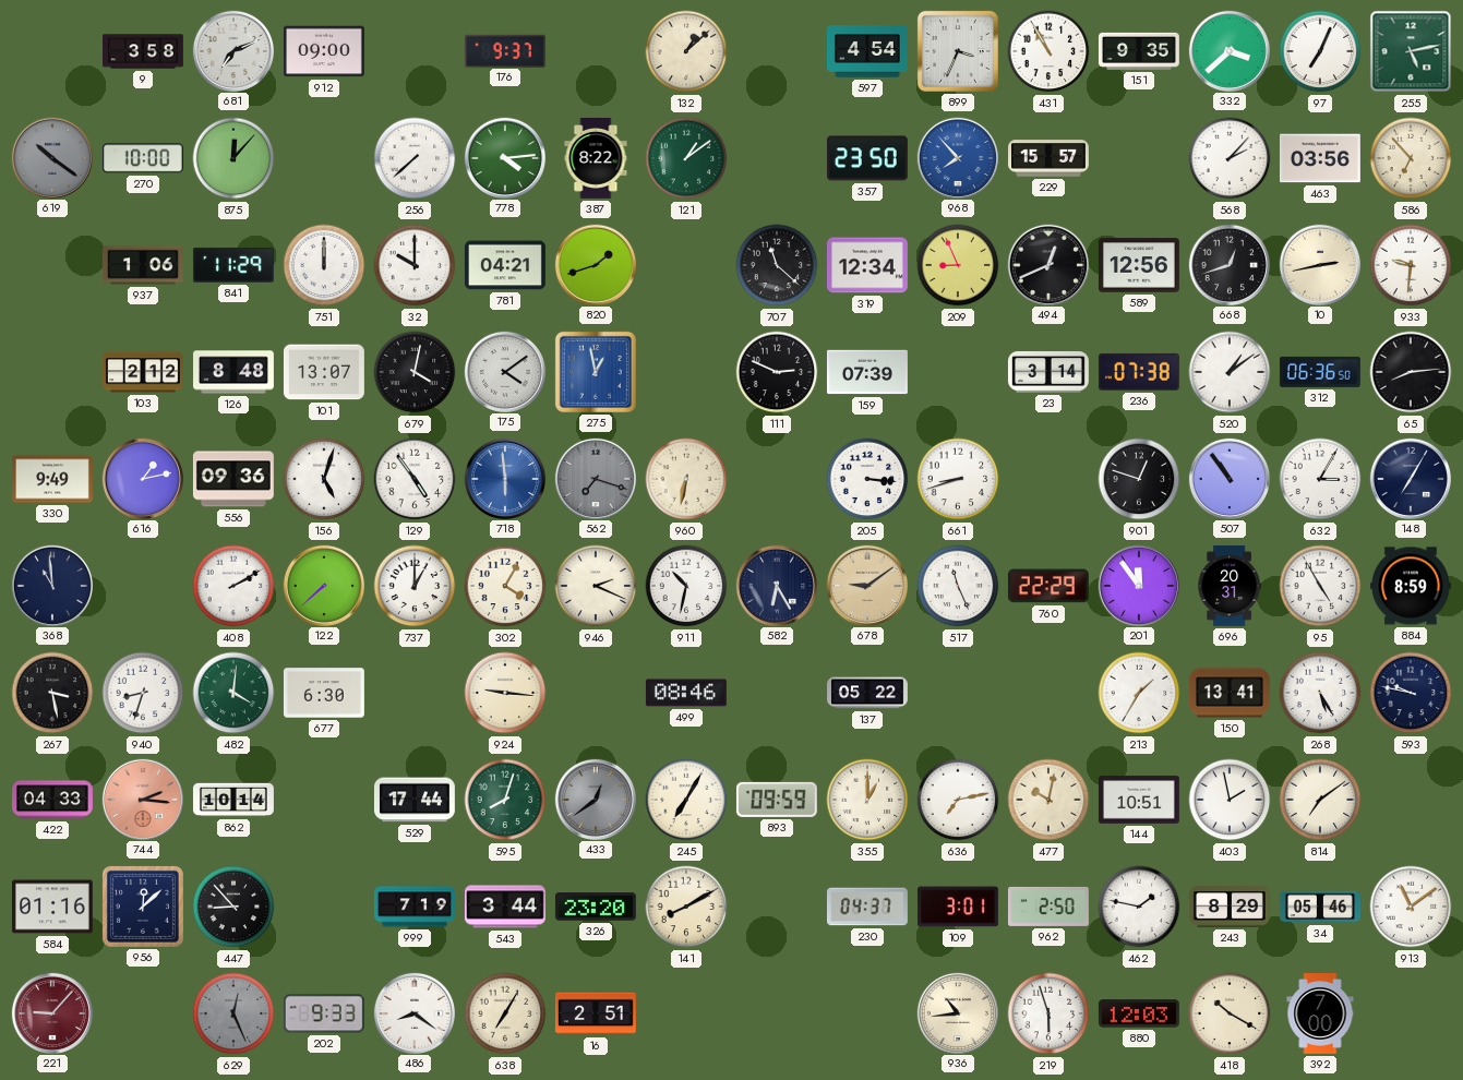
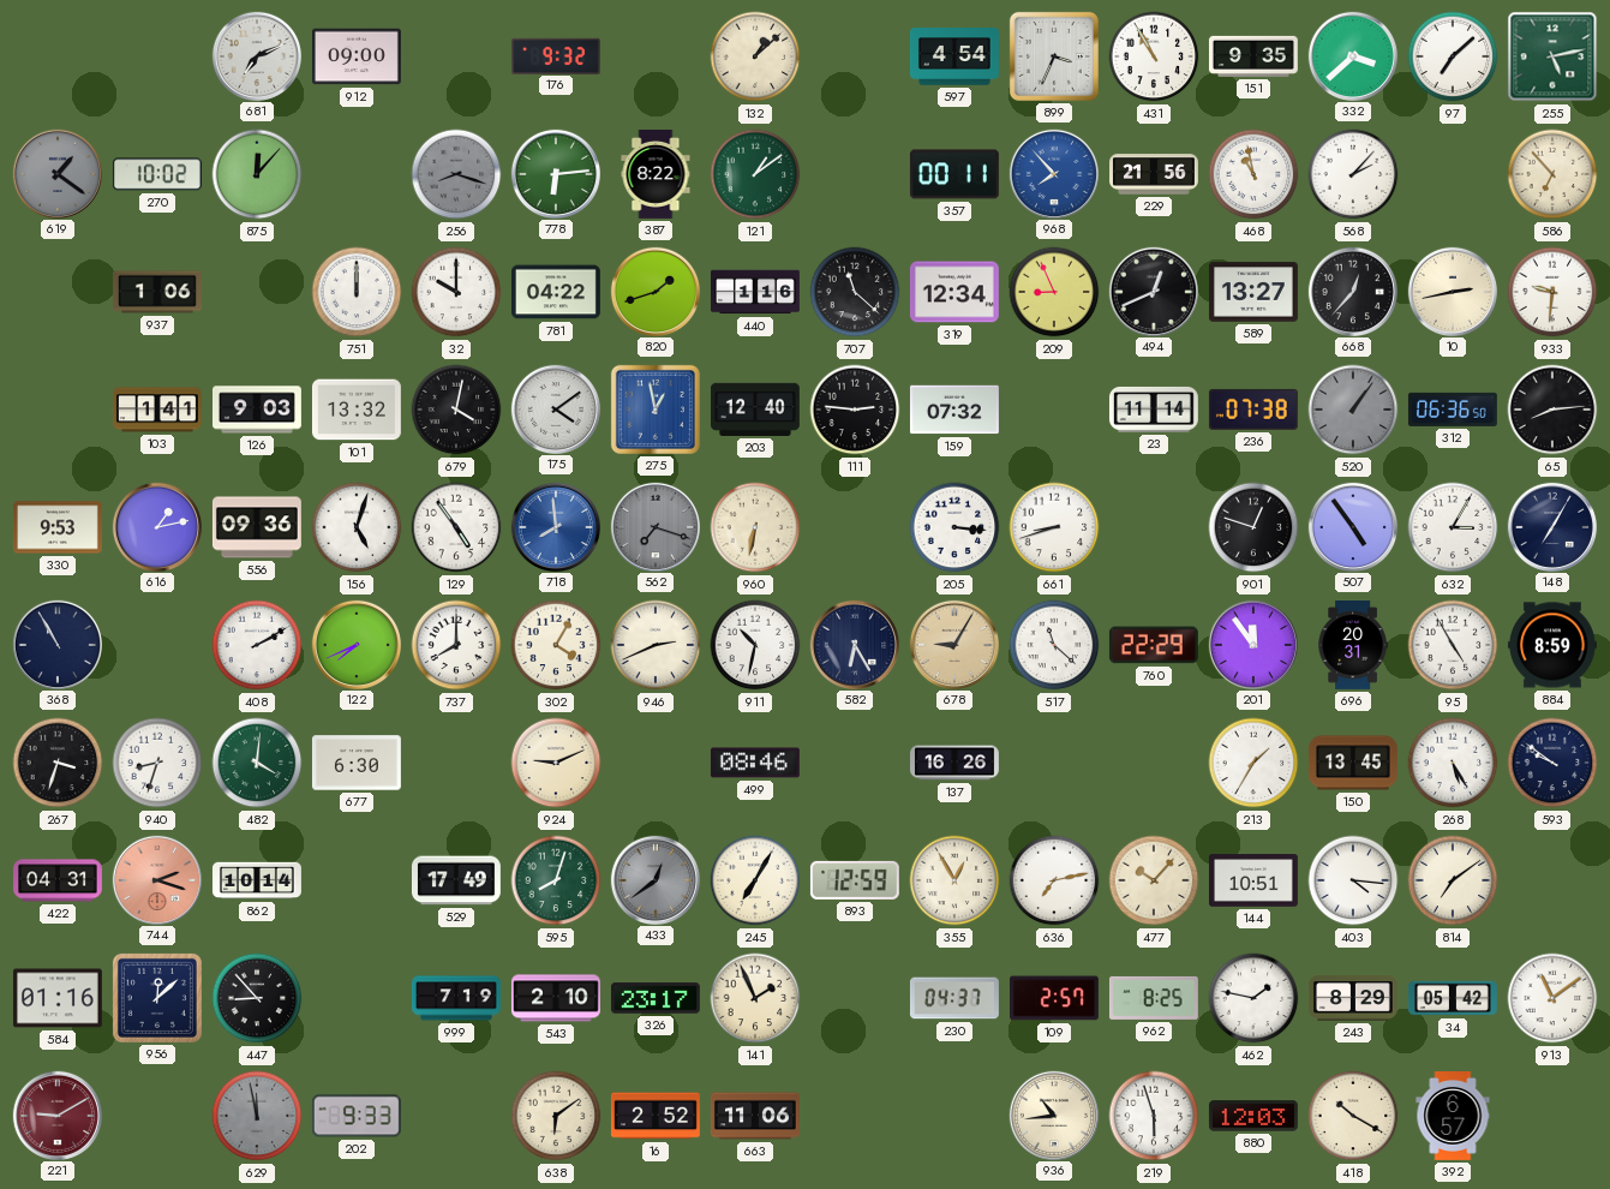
9: 3:58 -> none (143, 51)
176: 9:37 -> 9:32 (556, 55)
97: 7:04 -> 7:08 (1453, 56)
619: 10:21 -> 1:21 (56, 173)
270: 10:00 -> 10:02 (157, 174)
256: 7:38 -> 8:18 (456, 174)
256 dial: white -> grey (456, 174)
778: 4:14 -> 6:14 (555, 173)
357: 23:50 -> 00:11 (954, 174)
229: 15:57 -> 21:56 (1155, 174)
468: none -> 10:58 (1253, 174)
463: 03:56 -> none (1320, 158)
841: 11:29 -> none (233, 265)
781: 04:21 -> 04:22 (556, 292)
440: none -> 1:16 (755, 292)
589: 12:56 -> 13:27 (1253, 292)
668: 12:42 -> 12:37 (1352, 291)
103: 2:12 -> 1:41 (157, 410)
126: 8:48 -> 9:03 (258, 410)
101: 13:07 -> 13:32 (357, 410)
203: none -> 12:40 (755, 410)
111: 2:49 -> 2:46 (855, 410)
159: 07:39 -> 07:32 (954, 410)
23: 3:14 -> 11:14 (1154, 410)
520: 1:09 -> 1:06 (1353, 410)
520 dial: white -> grey (1353, 410)
330: 9:49 -> 9:53 (58, 527)
718: 5:59 -> 7:59 (555, 526)
507: 10:54 -> 4:54 (1352, 526)
368: 10:59 -> 10:55 (56, 644)
122: 7:38 -> 7:41 (355, 644)
737: 1:00 -> 8:00 (456, 645)
946: 2:19 -> 2:41 (656, 645)
678: 9:09 -> 9:05 (953, 644)
517: 11:26 -> 11:22 (1054, 645)
267: 3:28 -> 3:33 (58, 763)
924: 9:16 -> 9:11 (556, 763)
137: 05:22 -> 16:26 (956, 763)
150: 13:41 -> 13:45 (1353, 763)
593: 9:47 -> 9:51 (1552, 763)
422: 04:33 -> 04:31 (59, 880)
744: 2:16 -> 2:18 (156, 879)
529: 17:44 -> 17:49 (456, 880)
893: 09:59 -> 12:59 (855, 880)
355: 1:00 -> 12:55 (954, 880)
477: 10:02 -> 10:07 (1154, 880)
403: 1:58 -> 4:16 (1353, 880)
543: 3:44 -> 2:10 (556, 998)
326: 23:20 -> 23:17 (656, 998)
141: 8:10 -> 1:56 (755, 998)
109: 3:01 -> 2:57 (1054, 998)
962: 2:50 -> 8:25 (1154, 998)
34: 05:46 -> 05:42 (1453, 998)
221: 9:07 -> 9:10 (56, 1115)
629: 12:26 -> 11:58 (257, 1116)
486: 8:21 -> none (413, 1012)
638: 7:05 -> 6:09 (556, 1116)
16: 2:51 -> 2:52 (656, 1116)
663: none -> 11:06 (755, 1116)
392: 7:00 -> 6:57 (1453, 1117)
